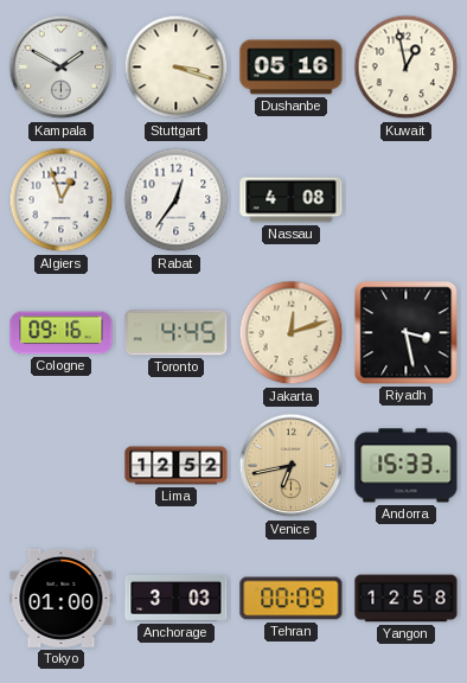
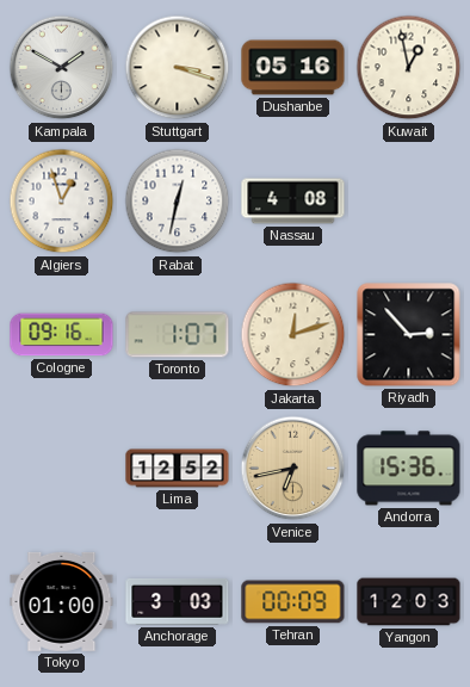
Rabat: 12:36 -> 12:32 (178, 202)
Toronto: 4:45 -> 1:07 (178, 335)
Riyadh: 3:28 -> 2:53 (409, 335)
Andorra: 15:33 -> 15:36 (409, 469)
Yangon: 12:58 -> 12:03 (409, 602)
